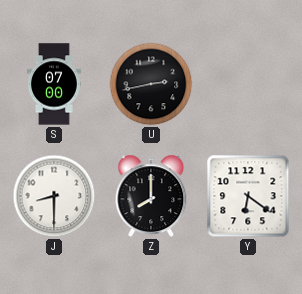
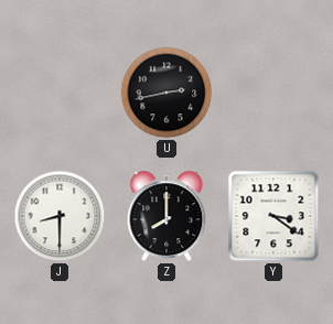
S: 07:00 -> none (54, 84)
Y: 6:21 -> 3:21 (273, 216)
